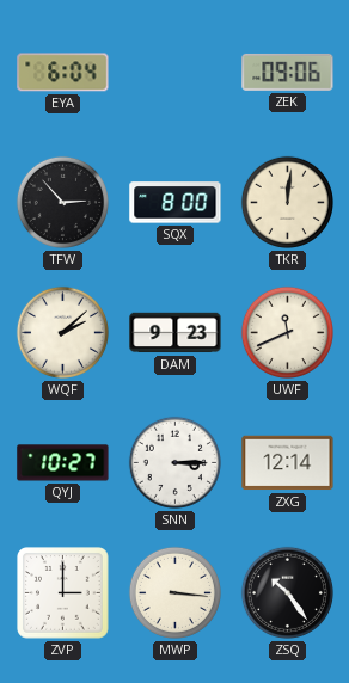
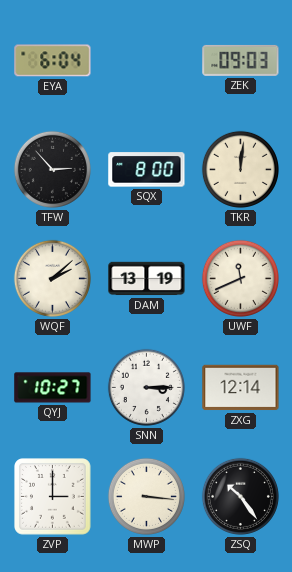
ZEK: 09:06 -> 09:03 (241, 60)
DAM: 9:23 -> 13:19 (147, 279)
